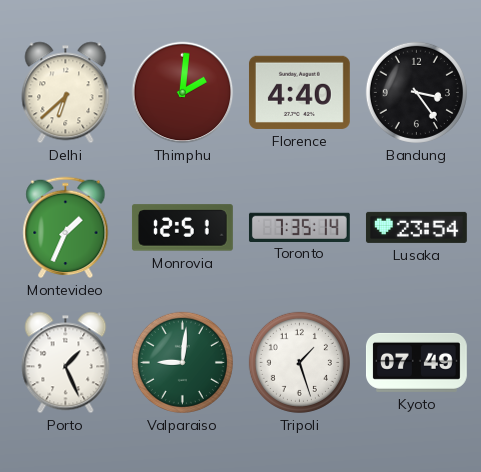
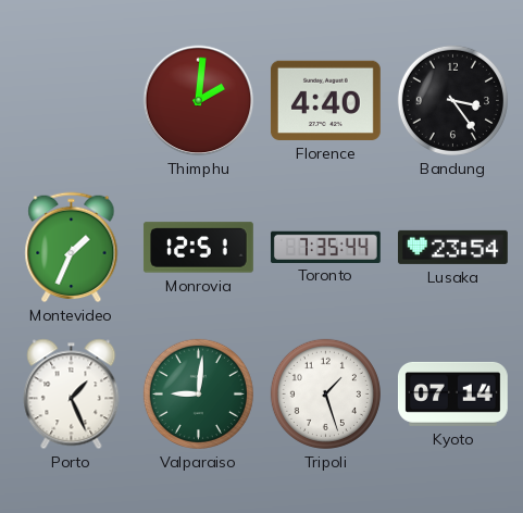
Delhi: 6:38 -> none (66, 93)
Toronto: 7:35:14 -> 7:35:44 (325, 247)
Kyoto: 07:49 -> 07:14 (452, 393)
